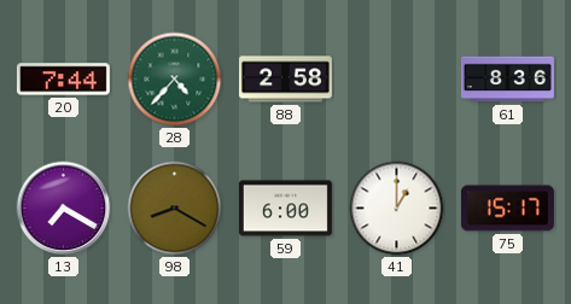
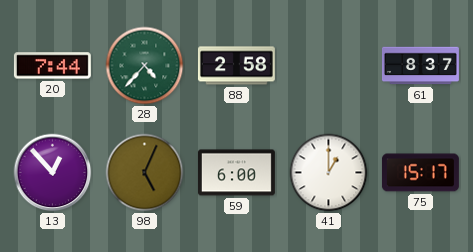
61: 8:36 -> 8:37 (420, 66)
13: 7:20 -> 12:53 (53, 173)
98: 8:20 -> 5:04 (145, 173)
